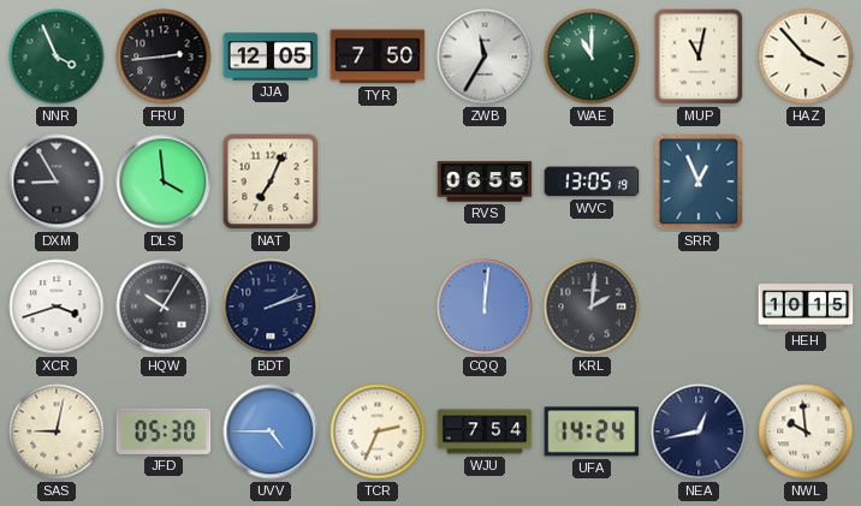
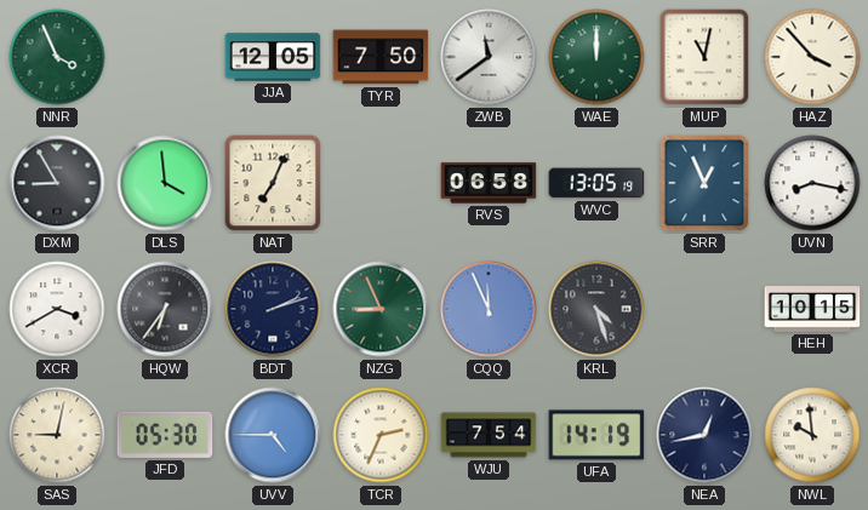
FRU: 2:44 -> none (164, 56)
ZWB: 11:35 -> 11:39 (489, 57)
WAE: 11:00 -> 12:00 (596, 57)
RVS: 06:55 -> 06:58 (489, 183)
UVN: none -> 8:17 (812, 183)
XCR: 3:42 -> 3:40 (57, 309)
HQW: 10:05 -> 6:36 (165, 309)
NZG: none -> 8:56 (381, 309)
CQQ: 12:01 -> 11:56 (489, 309)
KRL: 2:01 -> 4:27 (596, 309)
UFA: 14:24 -> 14:19 (596, 435)
